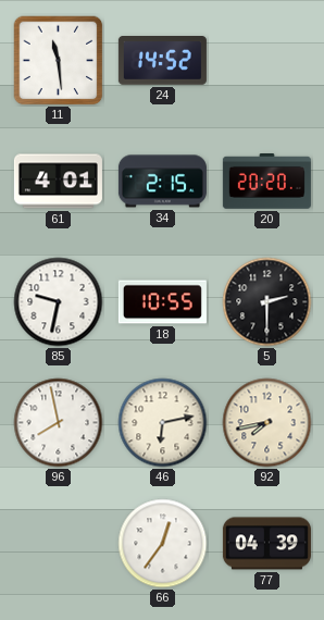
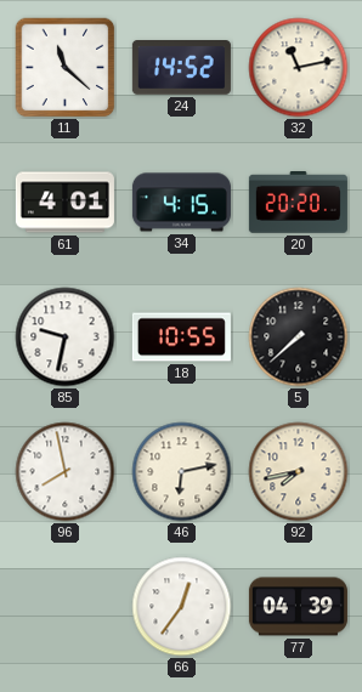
11: 11:29 -> 11:22 (66, 68)
32: none -> 11:13 (299, 68)
34: 2:15 -> 4:15 (181, 203)
5: 2:30 -> 7:38 (299, 338)
